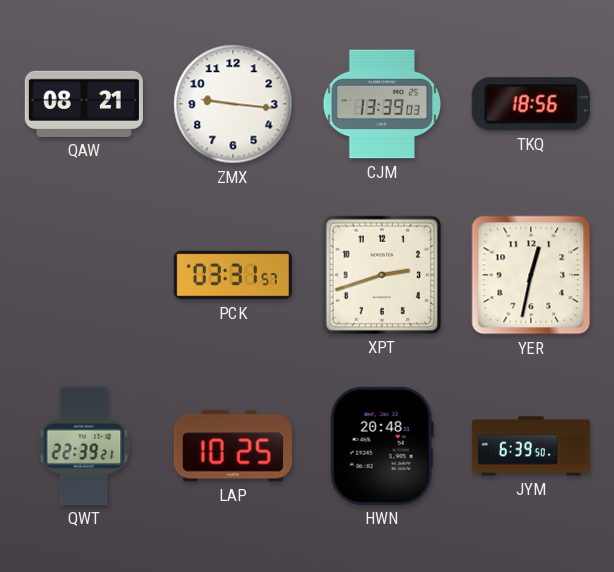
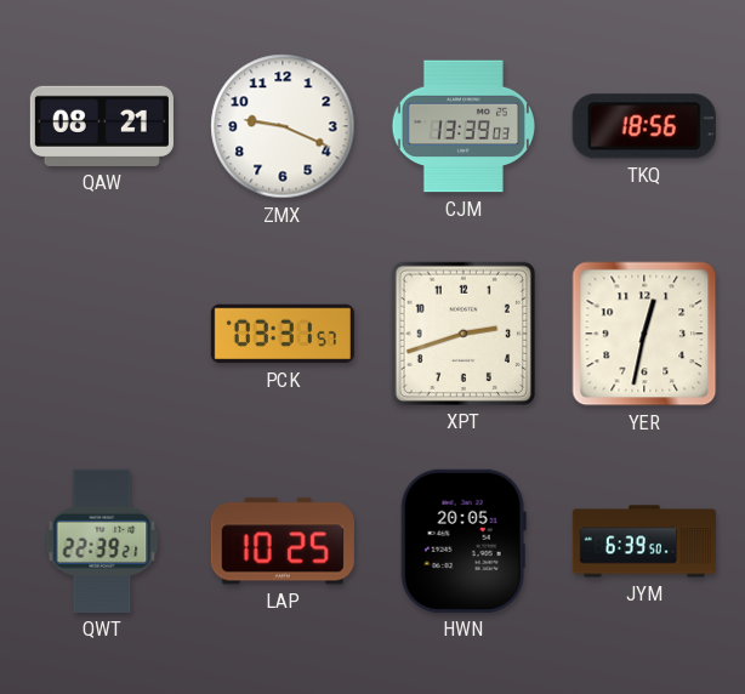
ZMX: 9:16 -> 9:19 (283, 126)
HWN: 20:48 -> 20:05 (464, 541)
